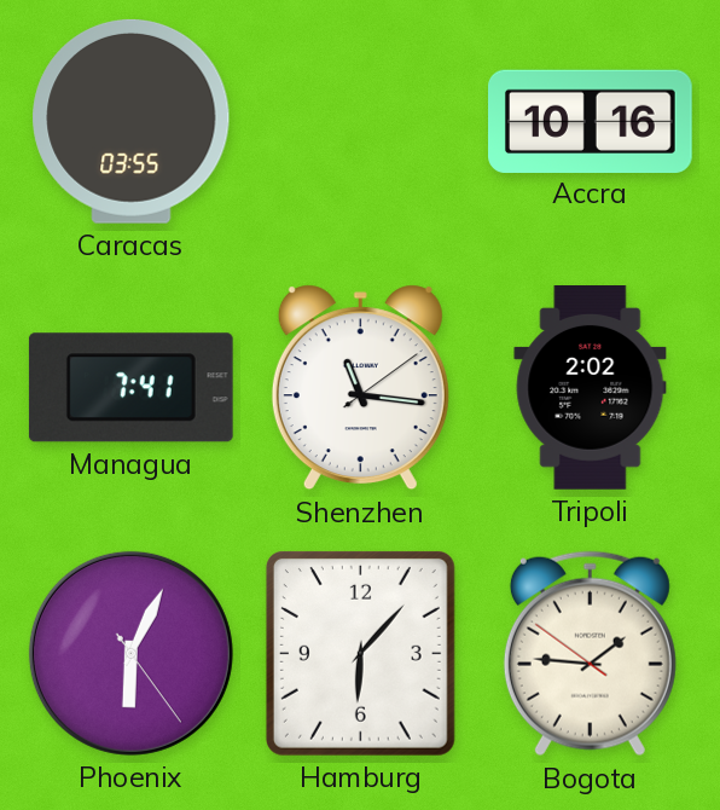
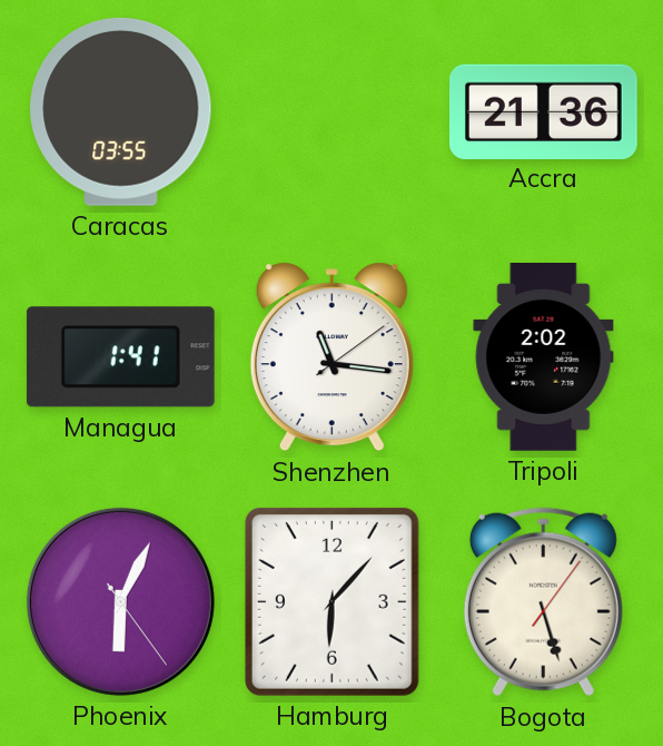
Accra: 10:16 -> 21:36 (544, 111)
Managua: 7:41 -> 1:41 (120, 357)
Bogota: 1:45 -> 5:27 (543, 602)
